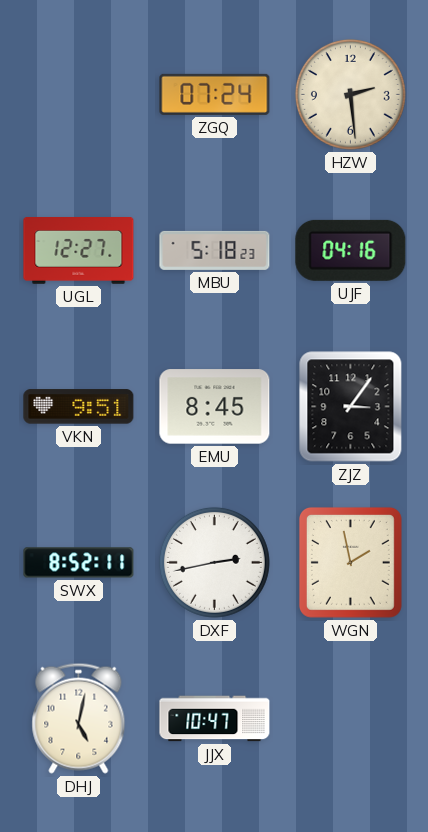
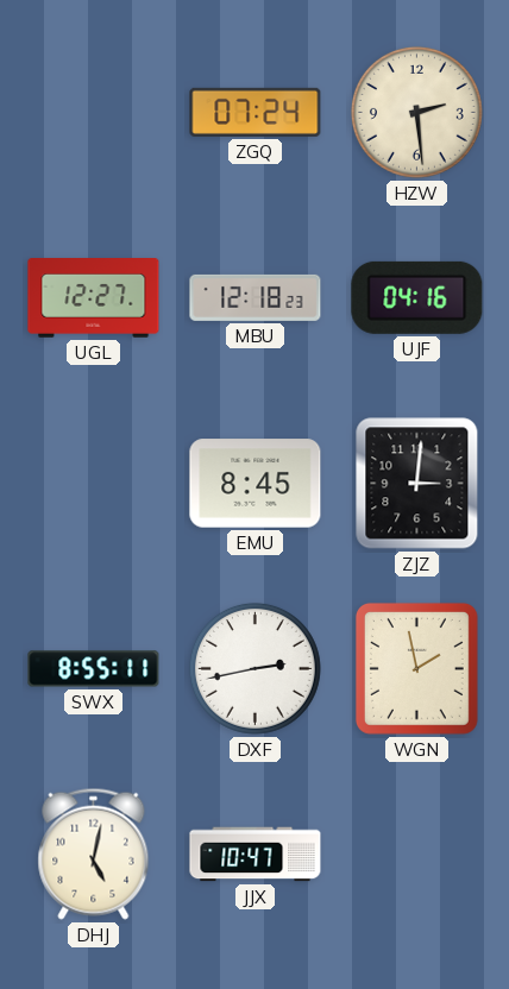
MBU: 5:18 -> 12:18 (256, 297)
VKN: 9:51 -> none (79, 407)
ZJZ: 3:06 -> 3:01 (417, 484)
SWX: 8:52 -> 8:55 (94, 669)
